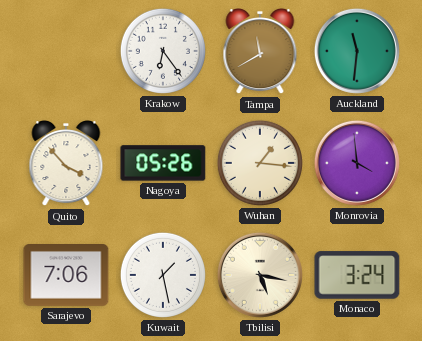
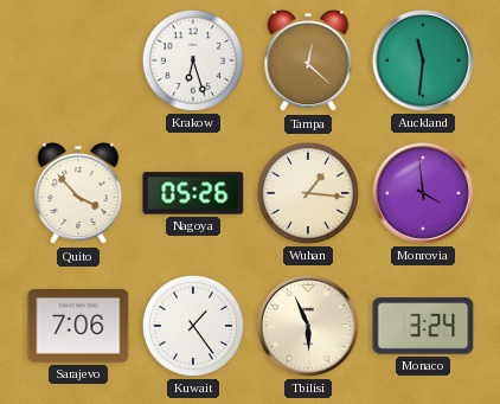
Krakow: 6:24 -> 6:27 (193, 60)
Tampa: 11:40 -> 12:22 (308, 62)
Kuwait: 1:28 -> 1:24 (193, 326)
Tbilisi: 5:17 -> 5:56 (308, 326)
